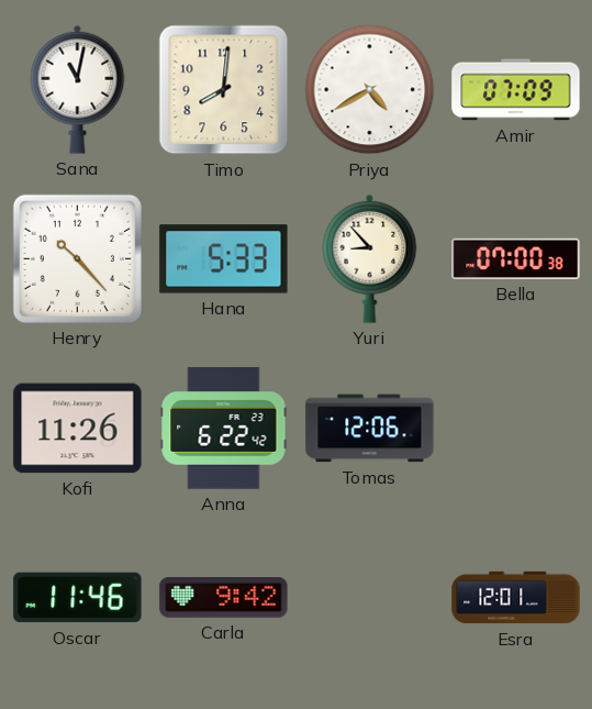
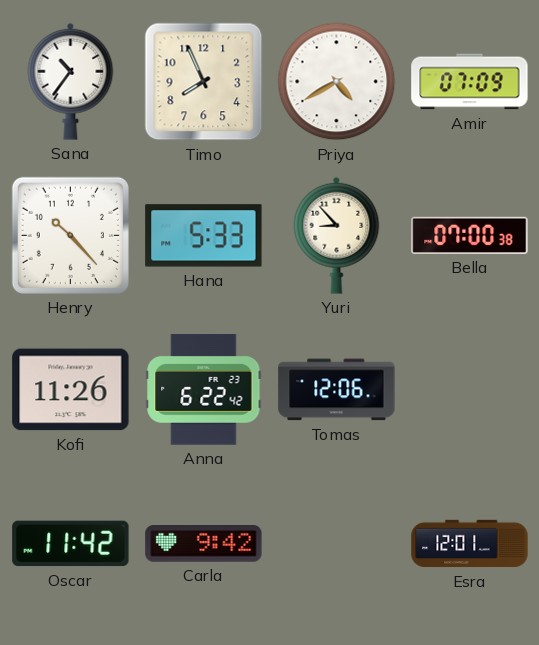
Sana: 11:02 -> 10:36 (71, 81)
Timo: 8:01 -> 7:56 (204, 82)
Oscar: 11:46 -> 11:42 (71, 544)
